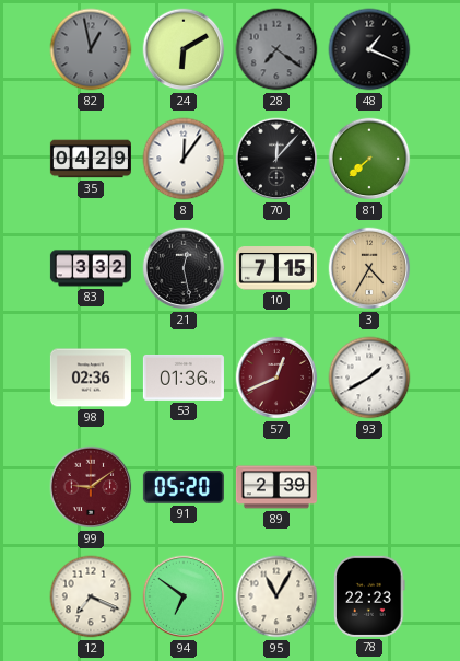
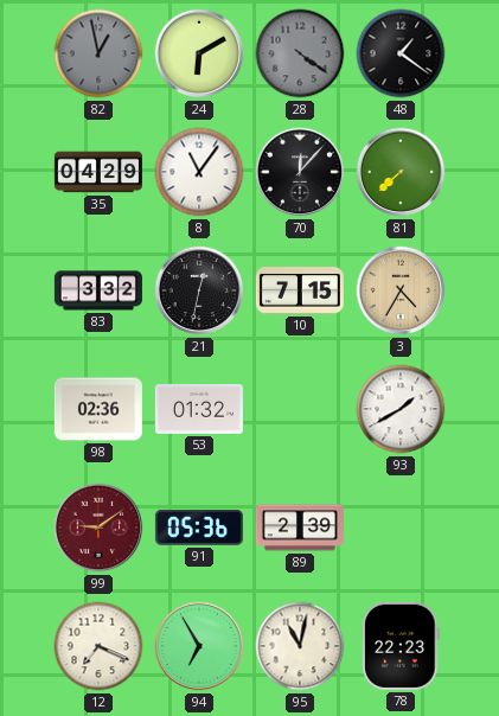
28: 7:21 -> 4:21 (300, 53)
48: 1:19 -> 1:21 (401, 53)
8: 12:06 -> 11:06 (199, 172)
21: 12:28 -> 12:32 (199, 290)
53: 01:36 -> 01:32 (199, 410)
57: 12:41 -> none (276, 378)
91: 05:20 -> 05:36 (199, 528)
94: 6:51 -> 6:55 (199, 646)
95: 11:05 -> 11:02 (300, 646)
